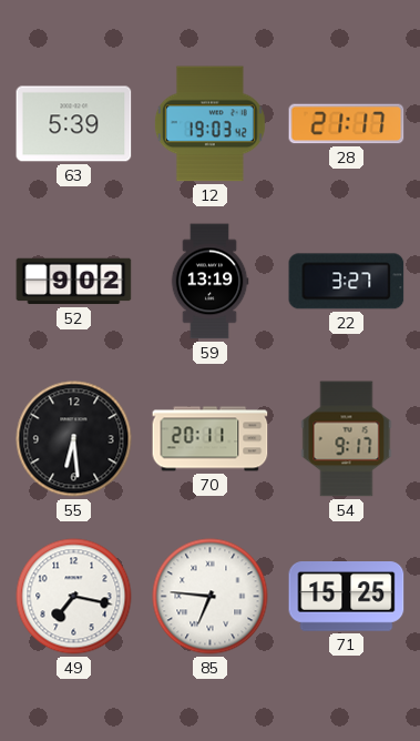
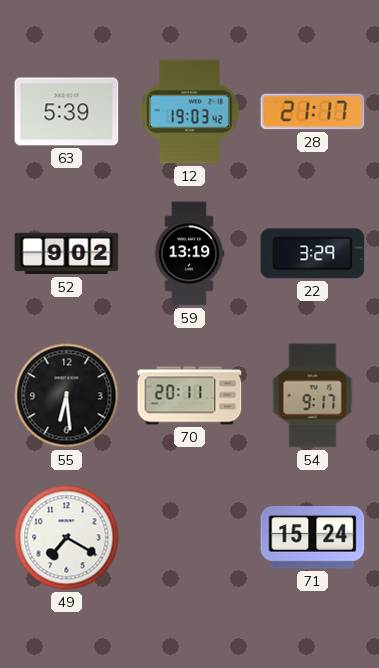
22: 3:27 -> 3:29 (313, 254)
49: 7:17 -> 7:20 (67, 538)
85: 6:46 -> none (211, 597)
71: 15:25 -> 15:24 (313, 538)
